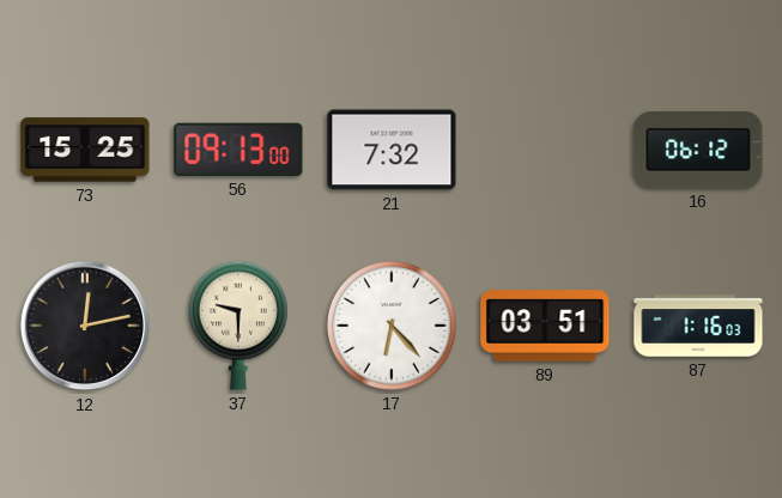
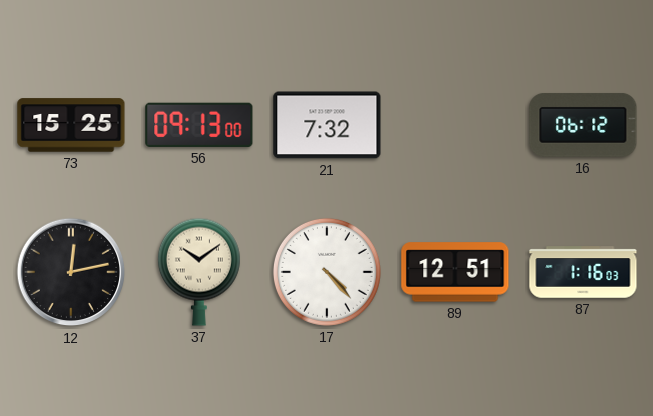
37: 9:30 -> 10:09 (199, 272)
17: 6:23 -> 4:23 (327, 272)
89: 03:51 -> 12:51 (455, 272)
